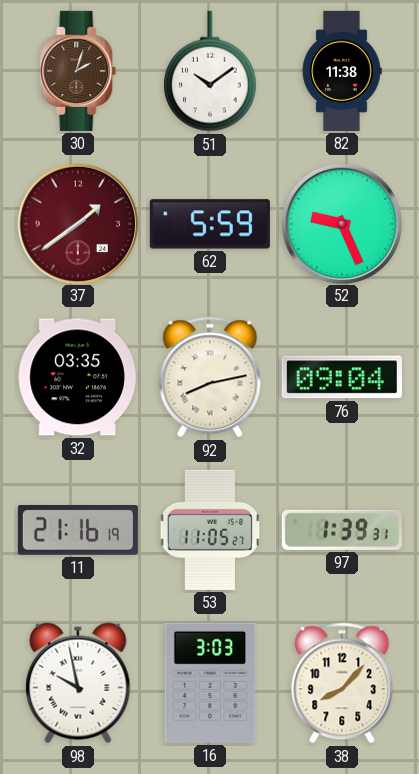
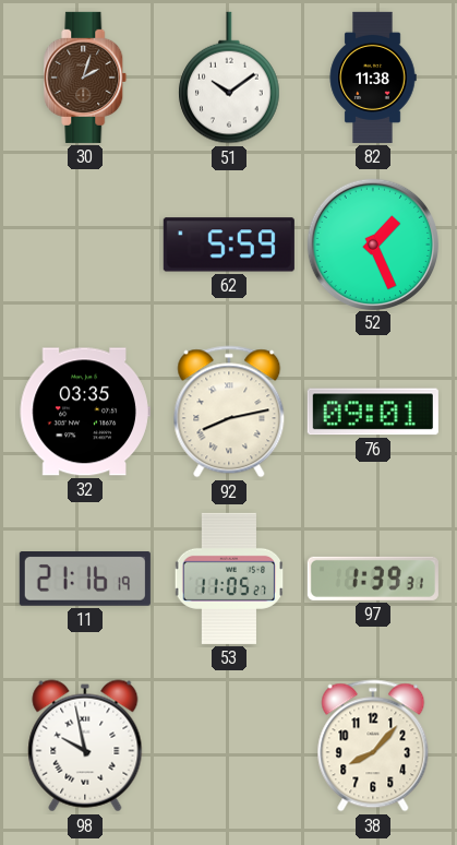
37: 1:39 -> none (77, 223)
52: 9:26 -> 1:26 (372, 243)
76: 09:04 -> 09:01 (373, 412)
16: 3:03 -> none (210, 683)
